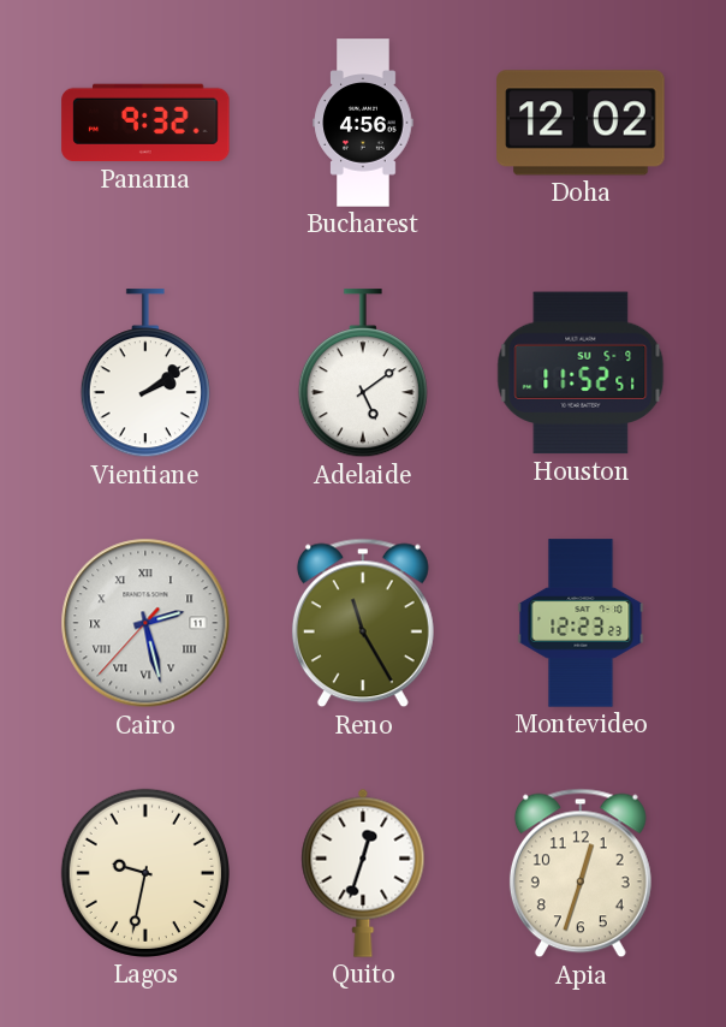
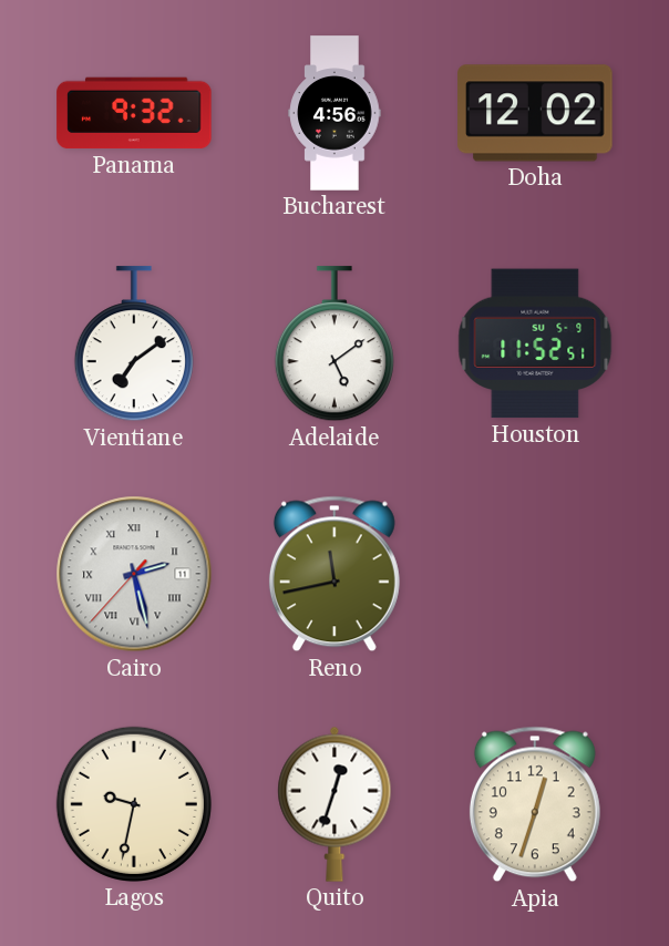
Vientiane: 2:09 -> 7:09 (134, 345)
Reno: 11:25 -> 11:43 (334, 574)
Montevideo: 12:23 -> none (581, 623)
